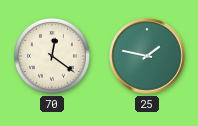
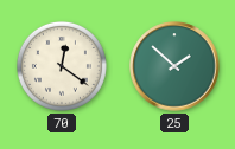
25: 1:47 -> 1:52 (174, 66)
